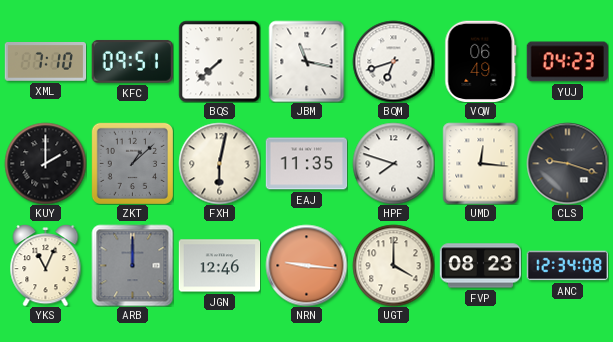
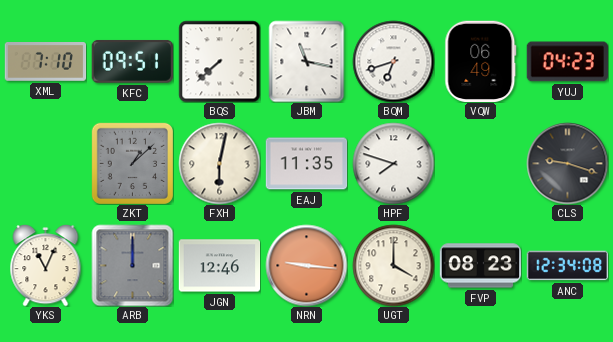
KUY: 2:00 -> none (45, 163)
UMD: 12:16 -> none (481, 163)
